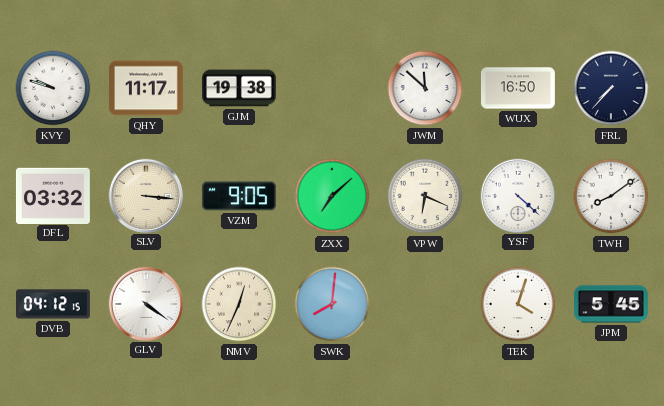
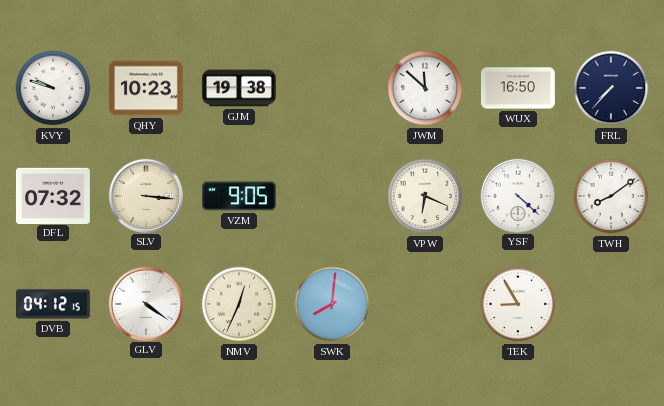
QHY: 11:17 -> 10:23 (146, 88)
DFL: 03:32 -> 07:32 (53, 195)
ZXX: 7:08 -> none (332, 196)
TEK: 4:03 -> 8:55 (518, 304)
JPM: 5:45 -> none (611, 304)
